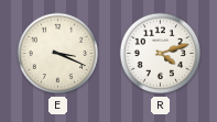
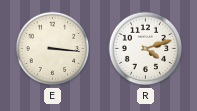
E: 3:19 -> 3:16 (53, 49)
